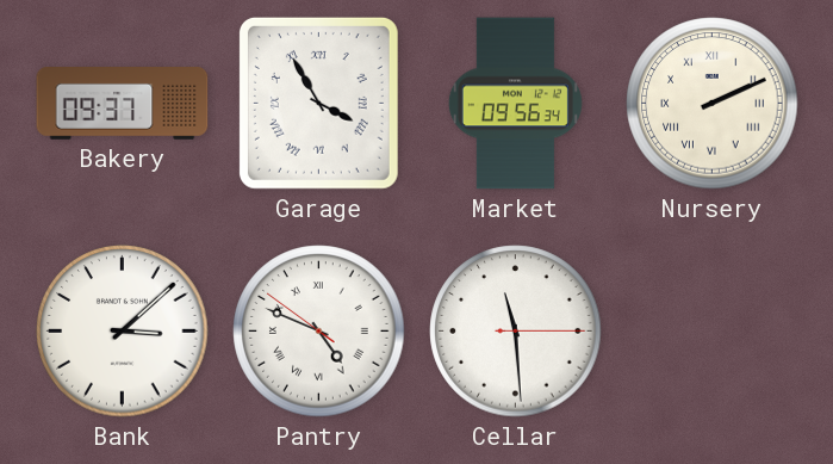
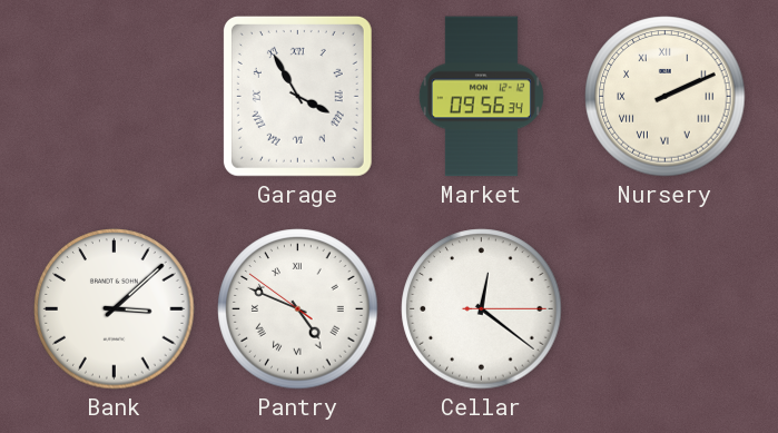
Bakery: 09:37 -> none (123, 104)
Cellar: 11:29 -> 12:21 (482, 309)
